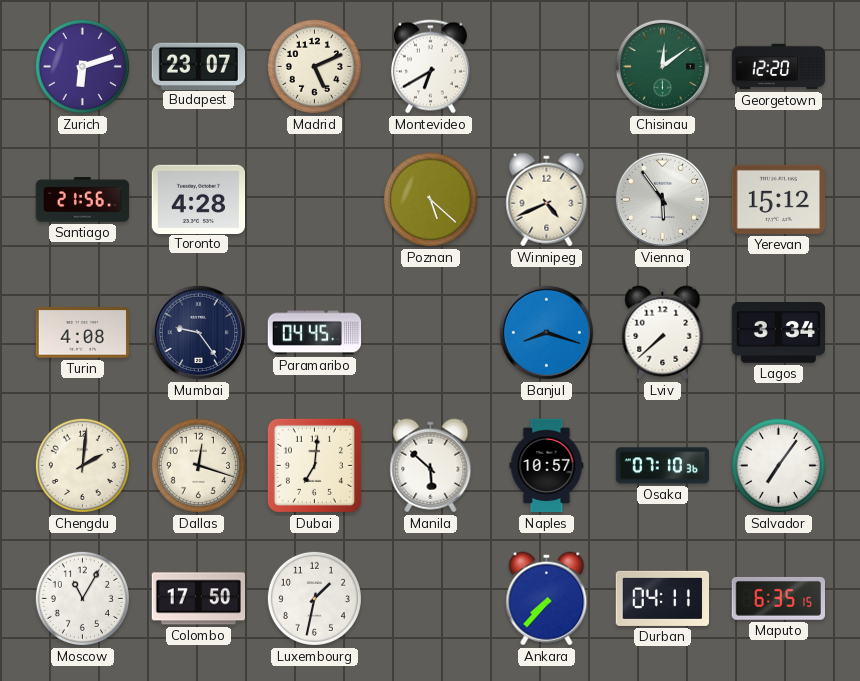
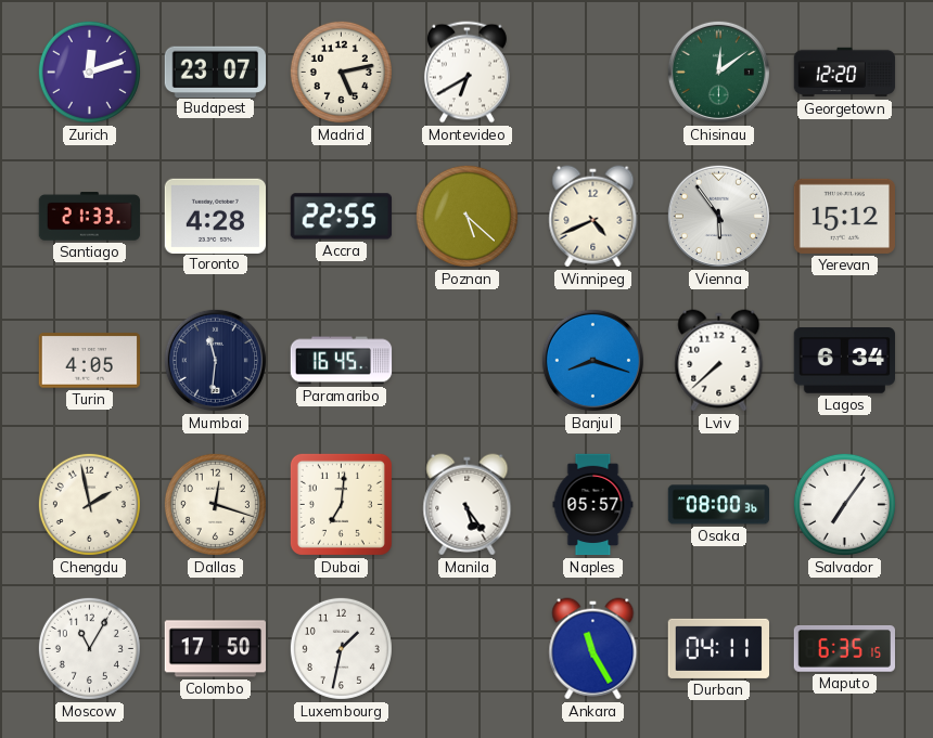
Zurich: 6:12 -> 12:12 (89, 72)
Madrid: 5:11 -> 5:13 (341, 72)
Santiago: 21:56 -> 21:33 (90, 217)
Accra: none -> 22:55 (341, 217)
Turin: 4:08 -> 4:05 (90, 361)
Mumbai: 9:24 -> 11:31 (215, 360)
Paramaribo: 04:45 -> 16:45 (342, 361)
Lagos: 3:34 -> 6:34 (844, 361)
Chengdu: 2:01 -> 1:58 (89, 504)
Manila: 5:52 -> 5:24 (468, 505)
Naples: 10:57 -> 05:57 (593, 505)
Osaka: 07:10 -> 08:00 (719, 505)
Ankara: 7:37 -> 11:25 (593, 649)
